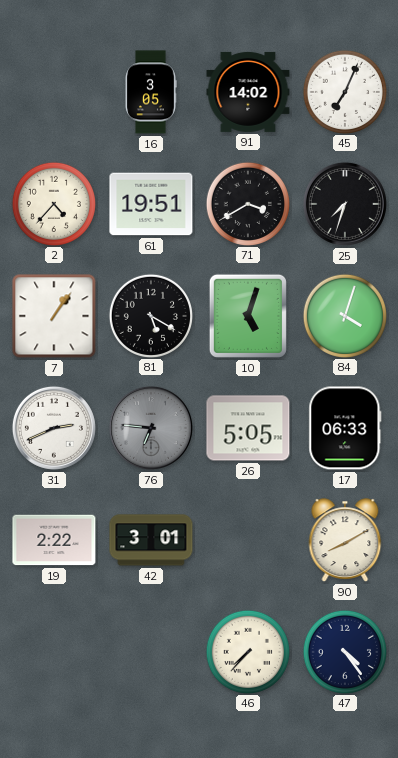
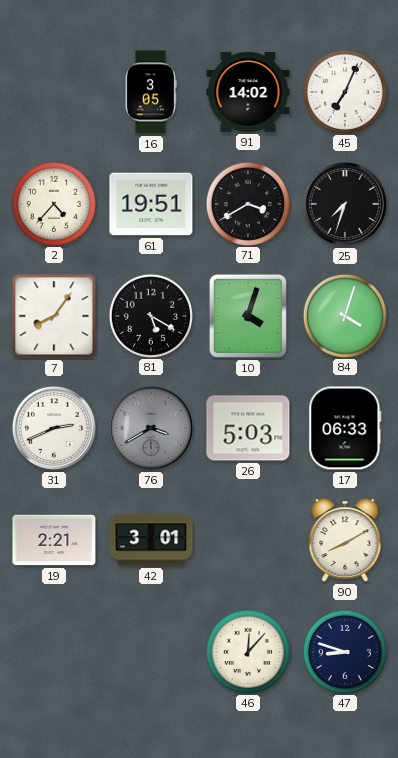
7: 1:06 -> 8:06 (54, 316)
10: 5:03 -> 4:03 (248, 316)
76: 6:46 -> 3:40 (151, 428)
26: 5:05 -> 5:03 (248, 428)
19: 2:22 -> 2:21 (54, 540)
46: 7:37 -> 12:07 (247, 651)
47: 4:24 -> 8:48 (344, 651)
